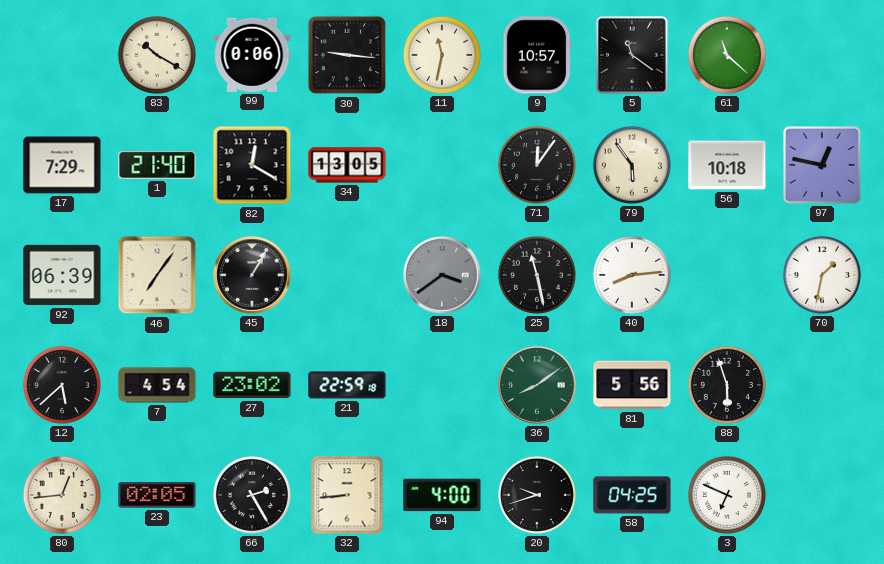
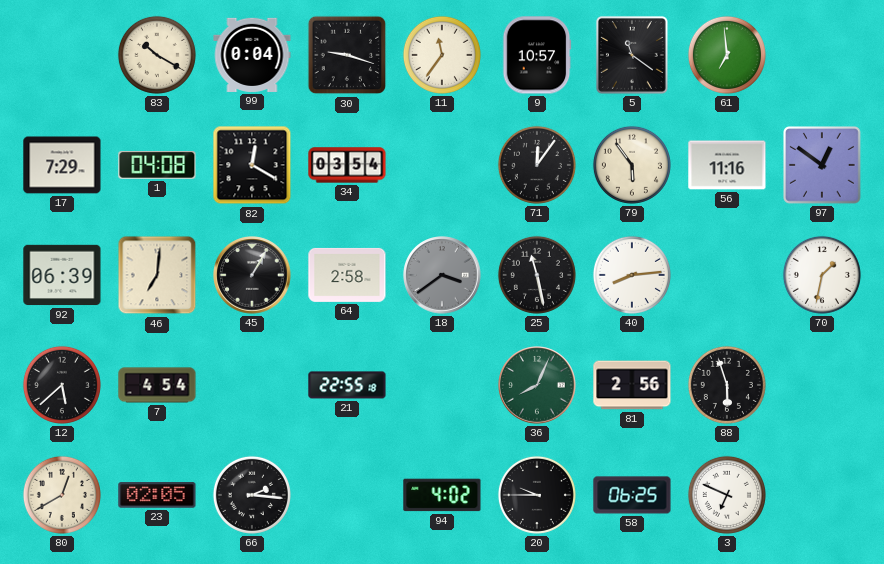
99: 0:06 -> 0:04 (252, 55)
30: 9:16 -> 9:18 (347, 55)
11: 11:32 -> 11:36 (442, 55)
61: 11:22 -> 6:59 (727, 55)
1: 21:40 -> 04:08 (157, 165)
34: 13:05 -> 03:54 (347, 165)
56: 10:18 -> 11:16 (727, 165)
97: 12:47 -> 12:51 (823, 166)
46: 7:06 -> 7:01 (157, 275)
64: none -> 2:58 (347, 275)
27: 23:02 -> none (252, 385)
21: 22:59 -> 22:55 (347, 385)
36: 8:09 -> 8:04 (537, 385)
81: 5:56 -> 2:56 (632, 385)
80: 12:44 -> 12:40 (62, 495)
66: 2:25 -> 2:16 (252, 495)
32: 8:44 -> none (347, 495)
94: 4:00 -> 4:02 (442, 495)
20: 9:42 -> 9:45 (537, 495)
58: 04:25 -> 06:25 (632, 495)
